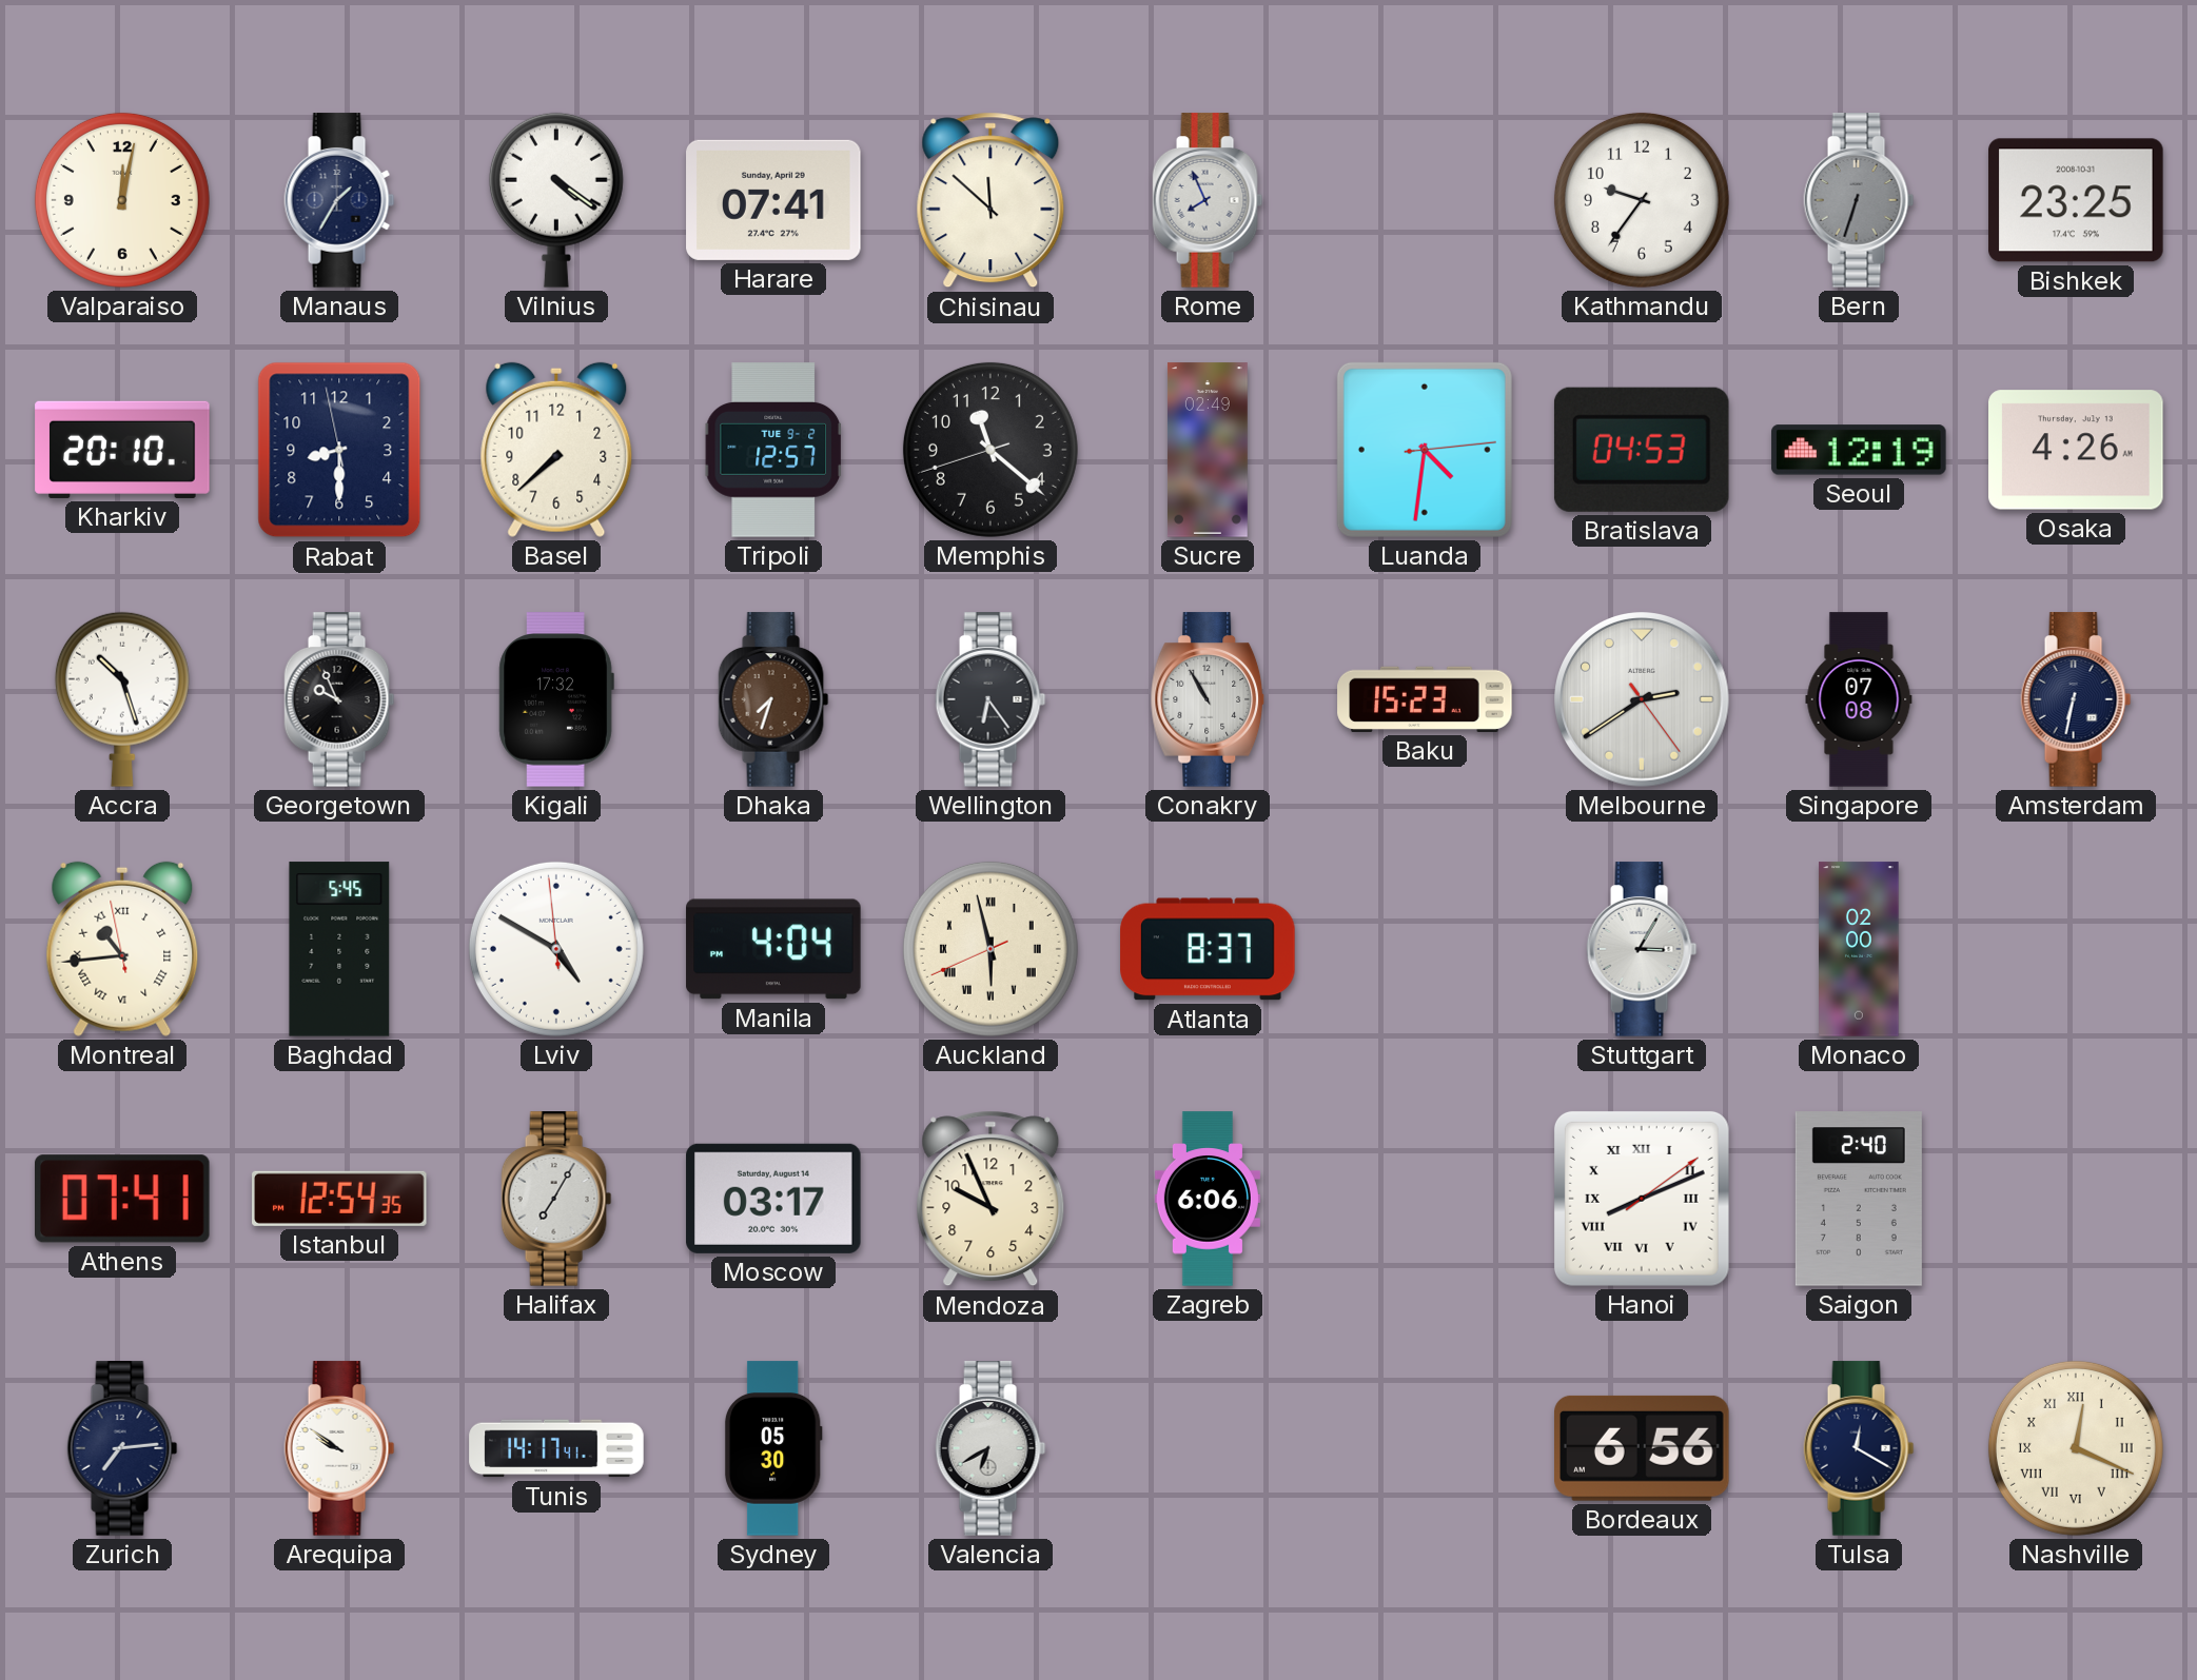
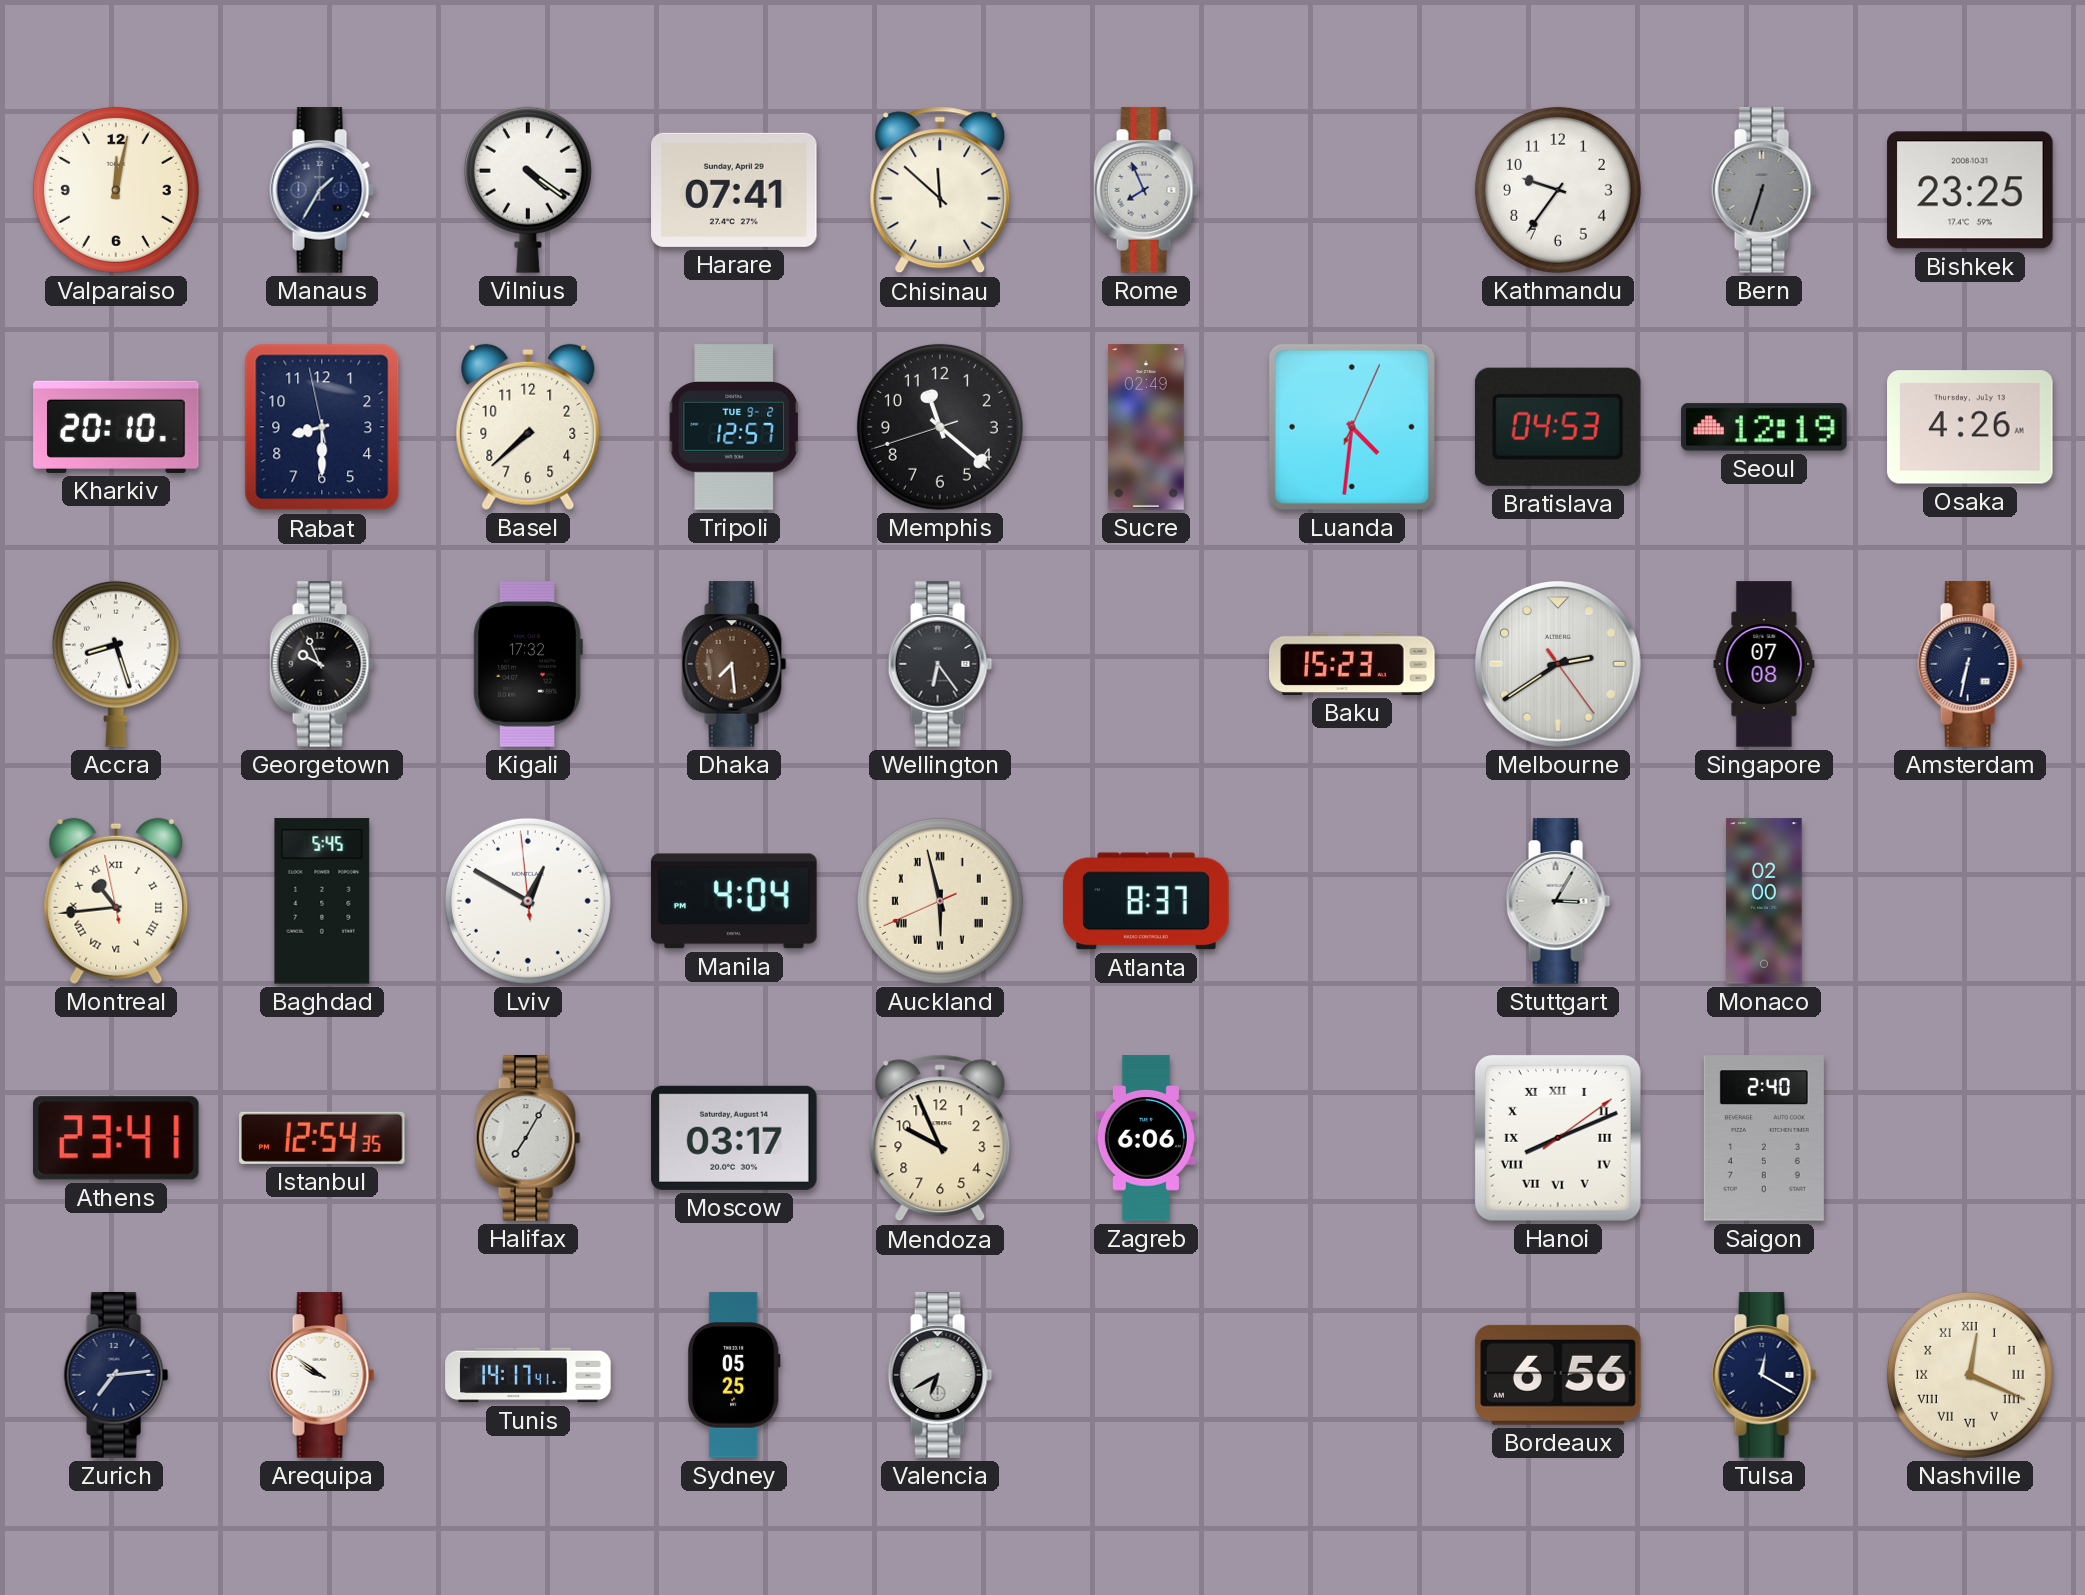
Luanda: 4:31:14 -> 4:31:04 (1352, 427)
Accra: 10:27 -> 8:27 (116, 664)
Dhaka: 7:33 -> 7:29 (734, 664)
Conakry: 10:55 -> none (1208, 699)
Lviv: 4:49 -> 12:49 (528, 901)
Athens: 07:41 -> 23:41 (117, 1138)
Sydney: 05:30 -> 05:25 (734, 1375)
